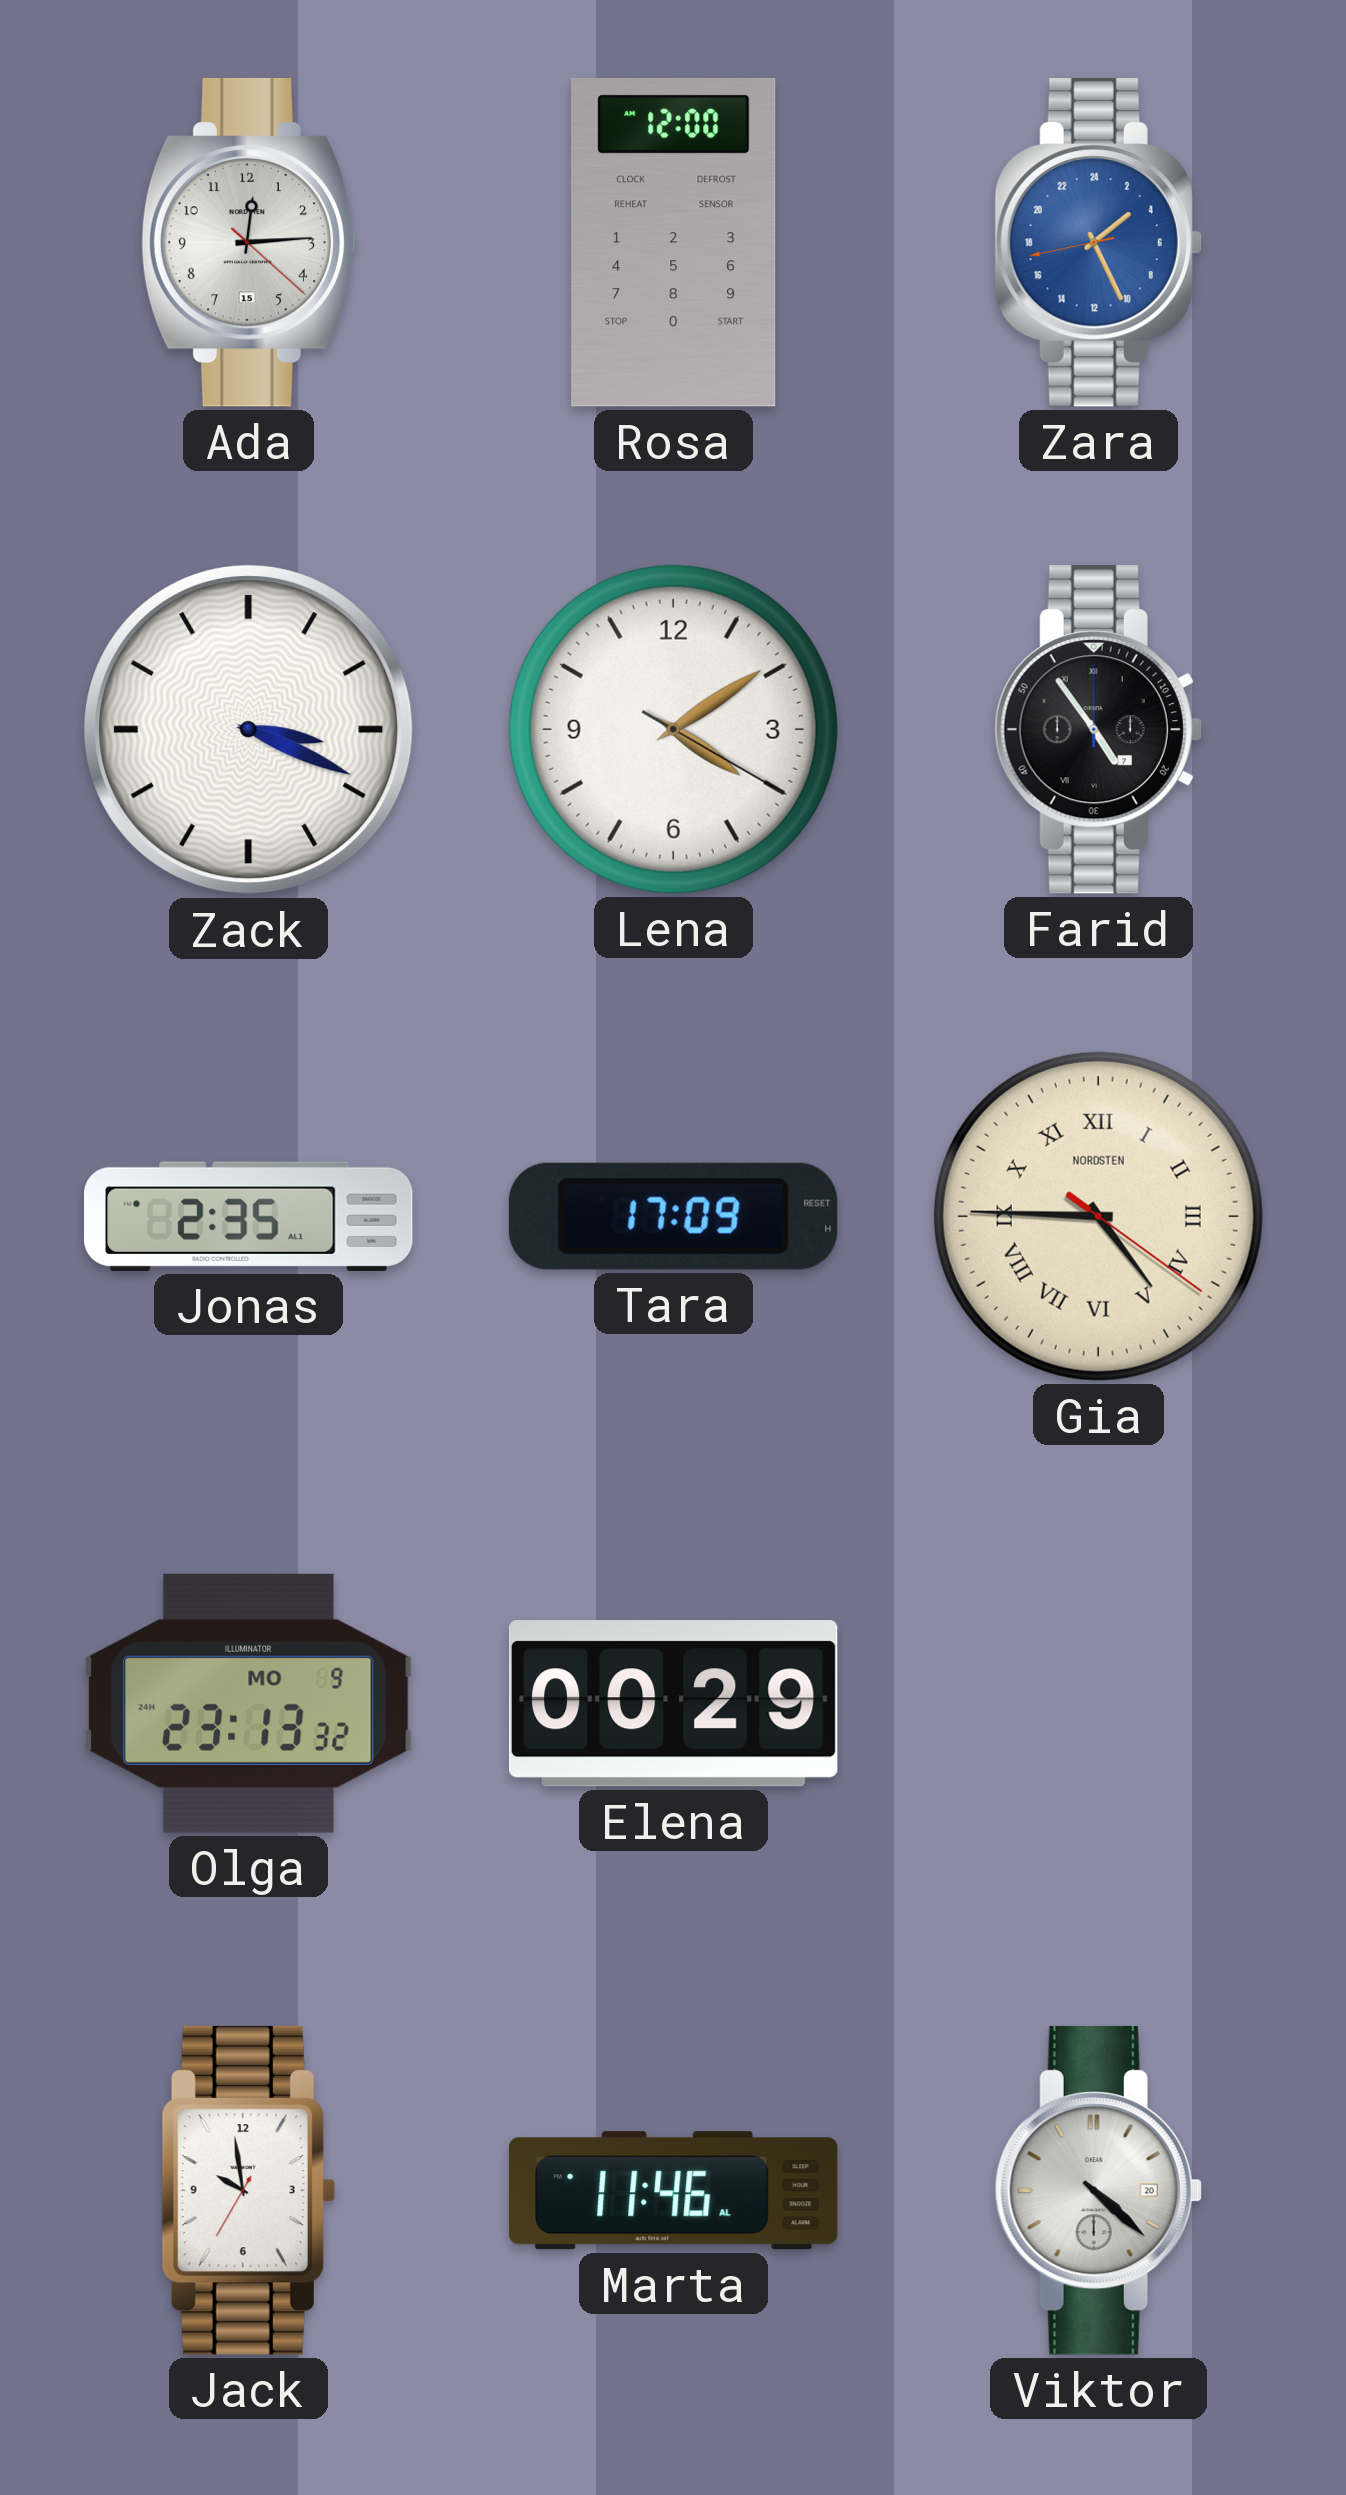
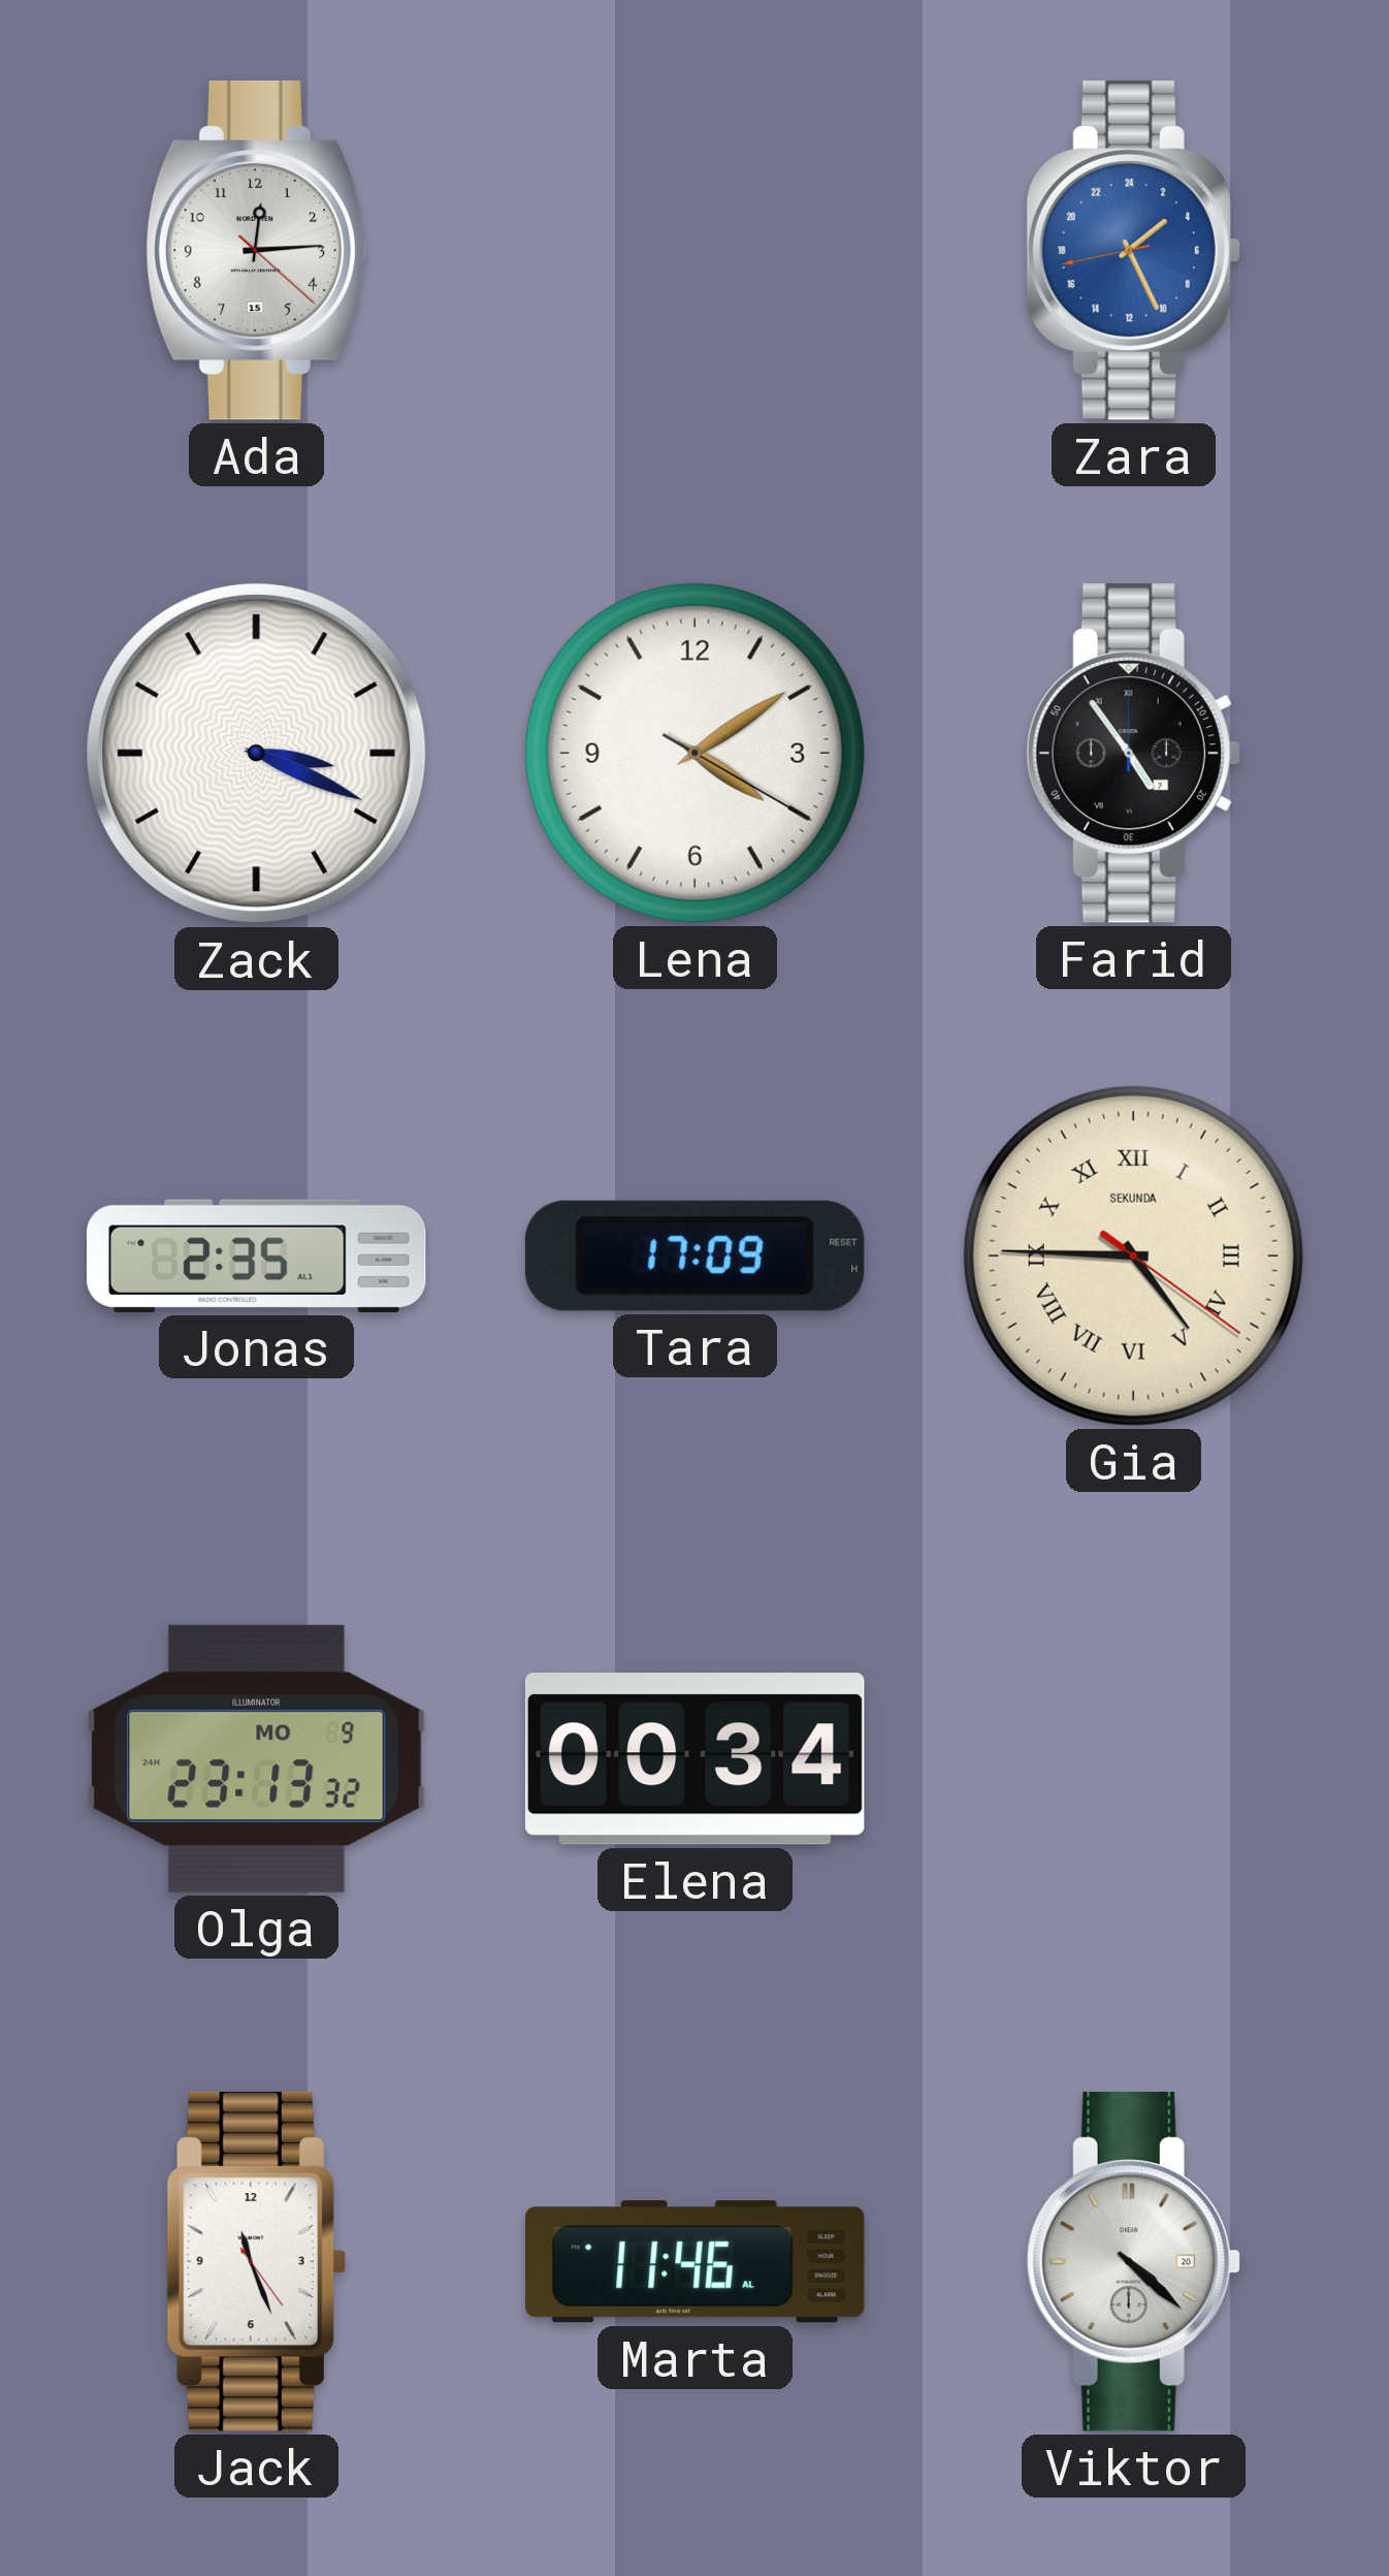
Rosa: 12:00 -> none (674, 242)
Gia brand: NORDSTEN -> SEKUNDA (1133, 1255)
Elena: 00:29 -> 00:34 (695, 1759)
Jack: 9:58 -> 11:26 (256, 2261)
